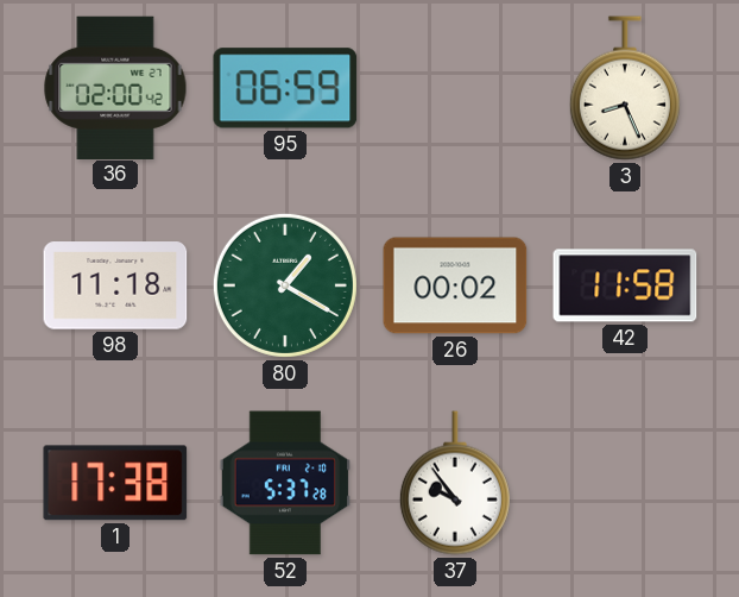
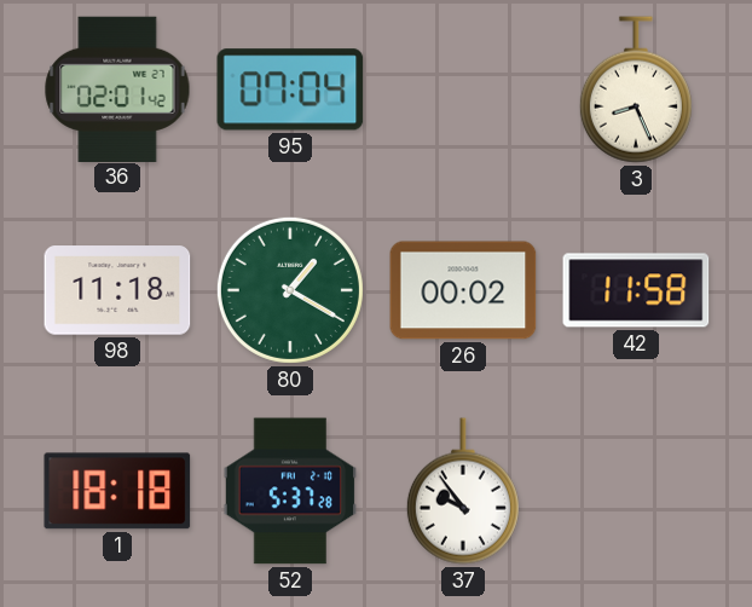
36: 02:00 -> 02:01 (117, 88)
95: 06:59 -> 07:04 (290, 89)
1: 17:38 -> 18:18 (117, 491)
